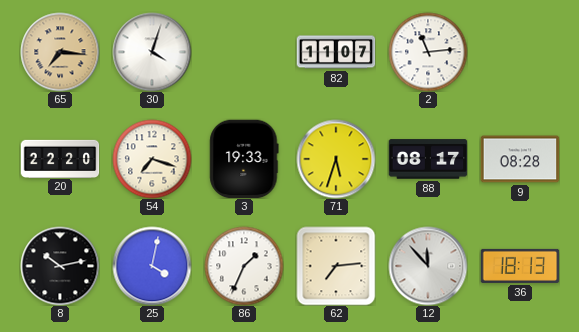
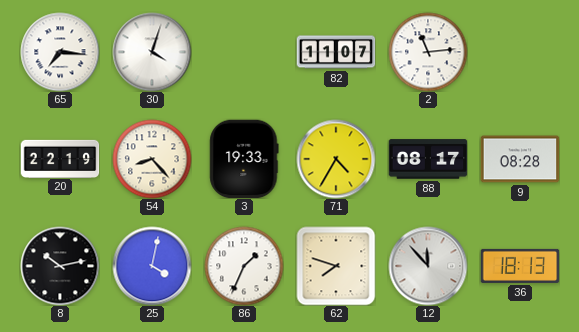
65 dial: champagne -> white (60, 52)
20: 22:20 -> 22:19 (60, 158)
54: 7:18 -> 8:23 (152, 159)
71: 5:33 -> 4:35 (336, 159)
62: 7:14 -> 7:48 (336, 266)
